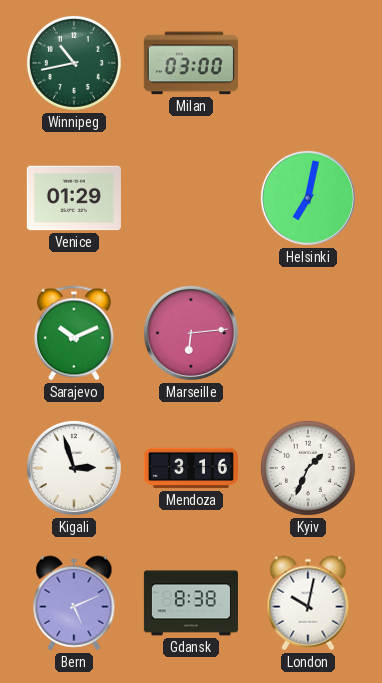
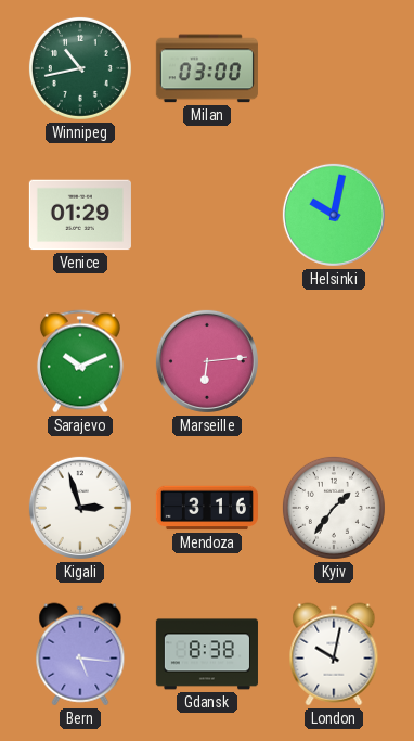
Helsinki: 7:02 -> 10:02 (334, 215)
Kyiv: 1:34 -> 1:36 (334, 508)
Bern: 5:11 -> 5:16 (80, 654)
